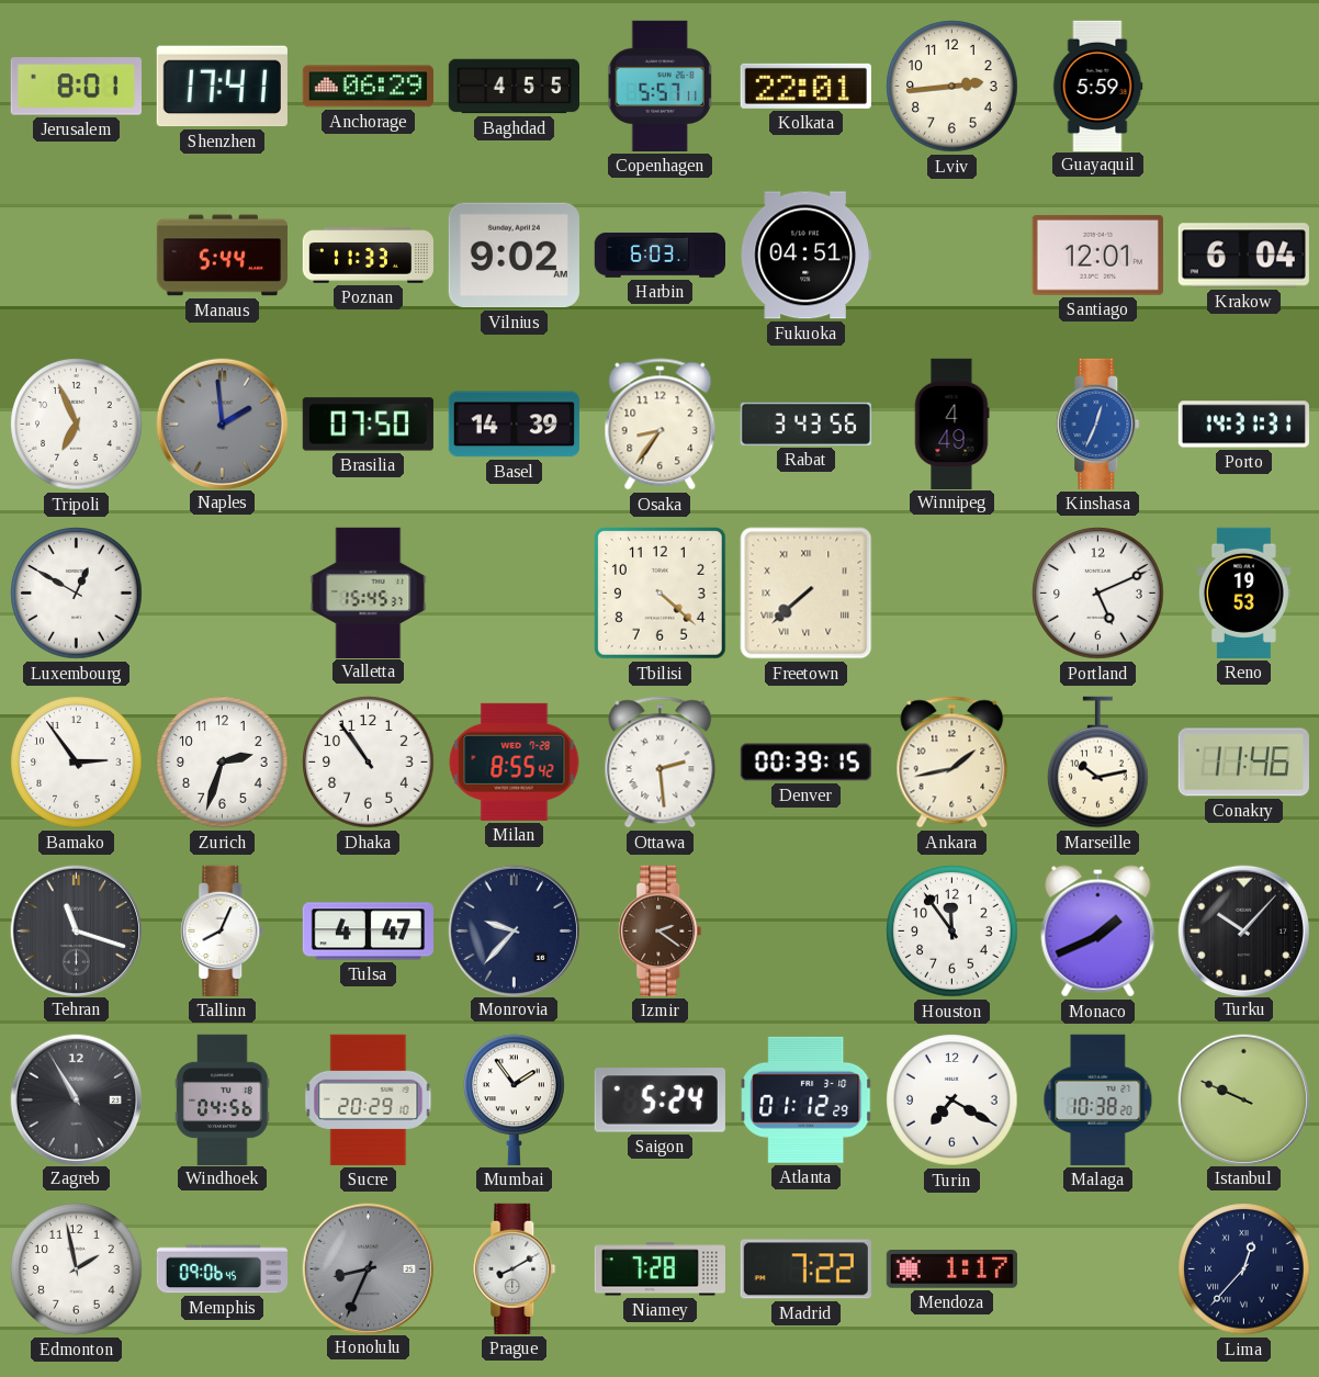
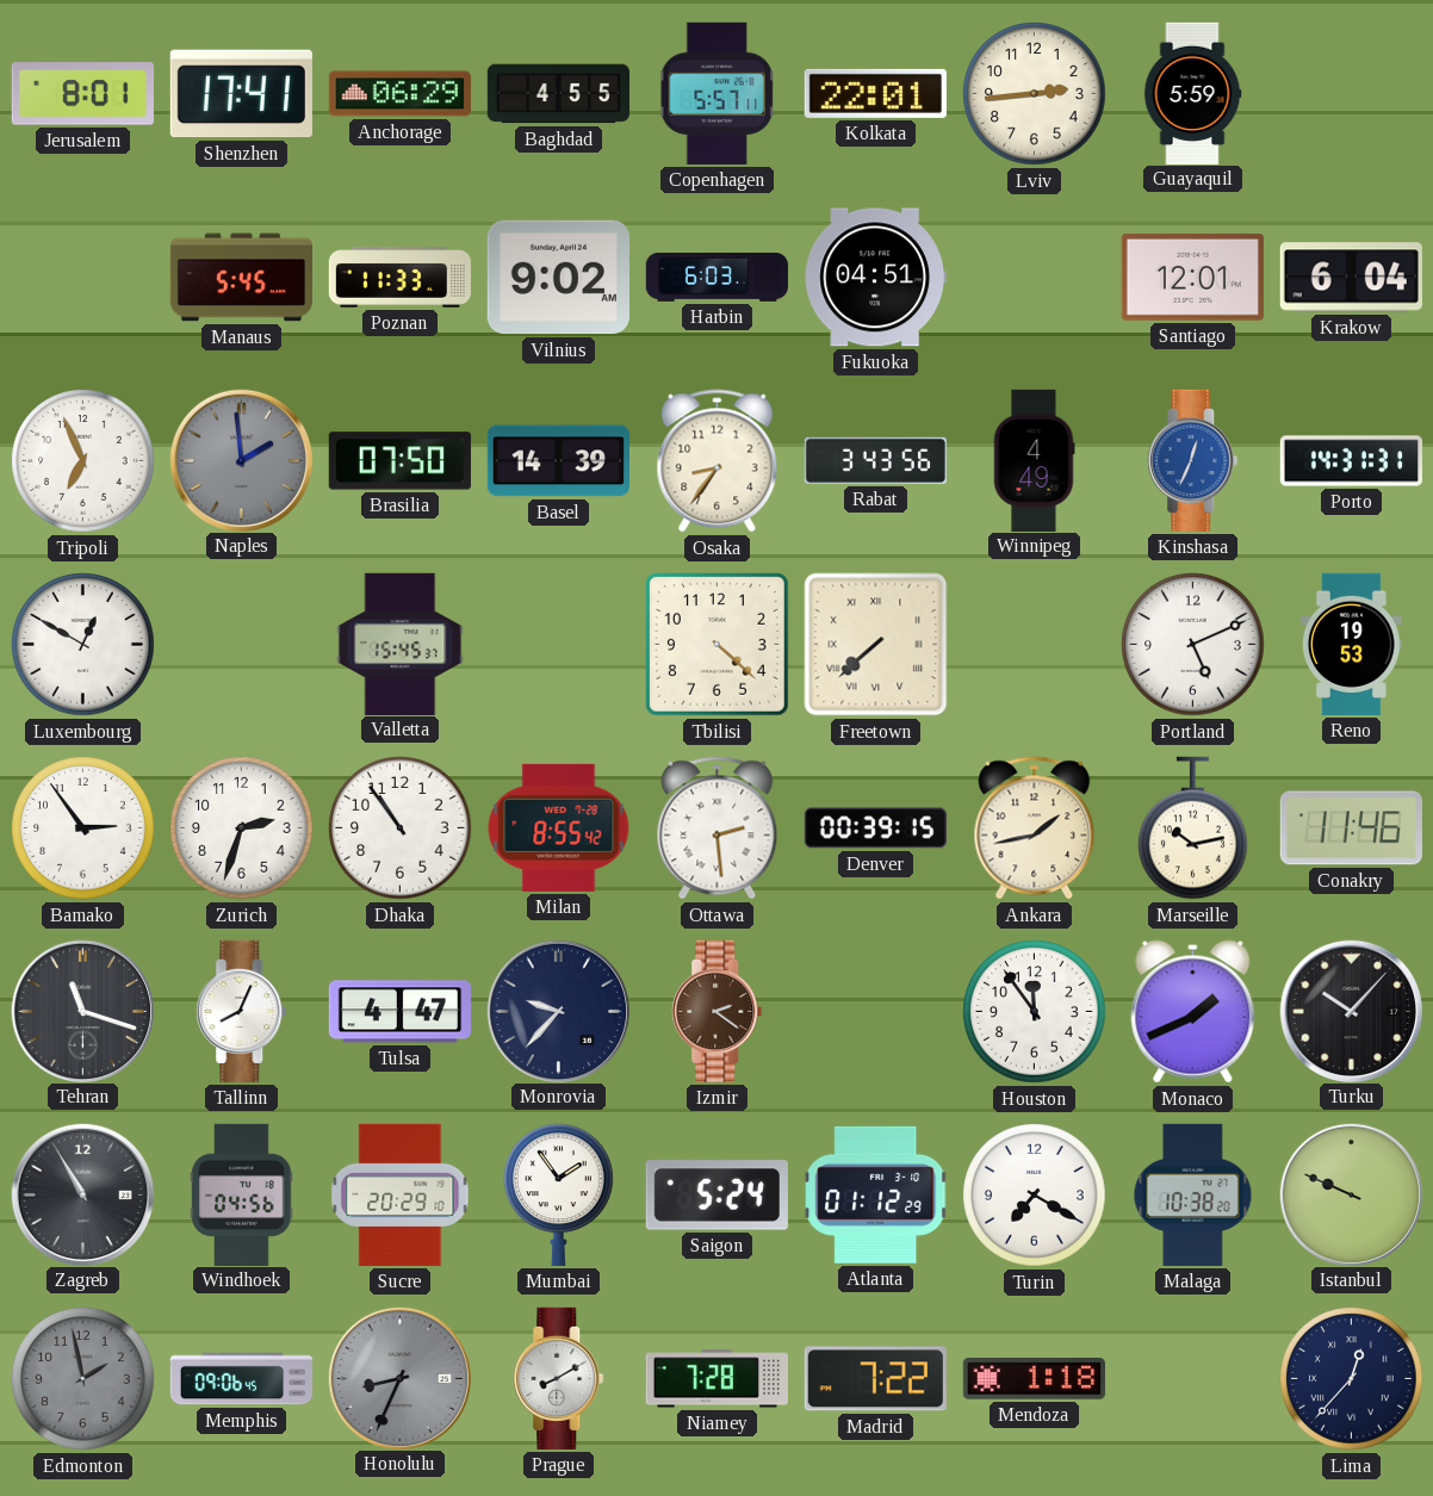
Manaus: 5:44 -> 5:45 (241, 278)
Edmonton dial: white -> grey (83, 1379)
Mendoza: 1:17 -> 1:18 (1034, 1379)
